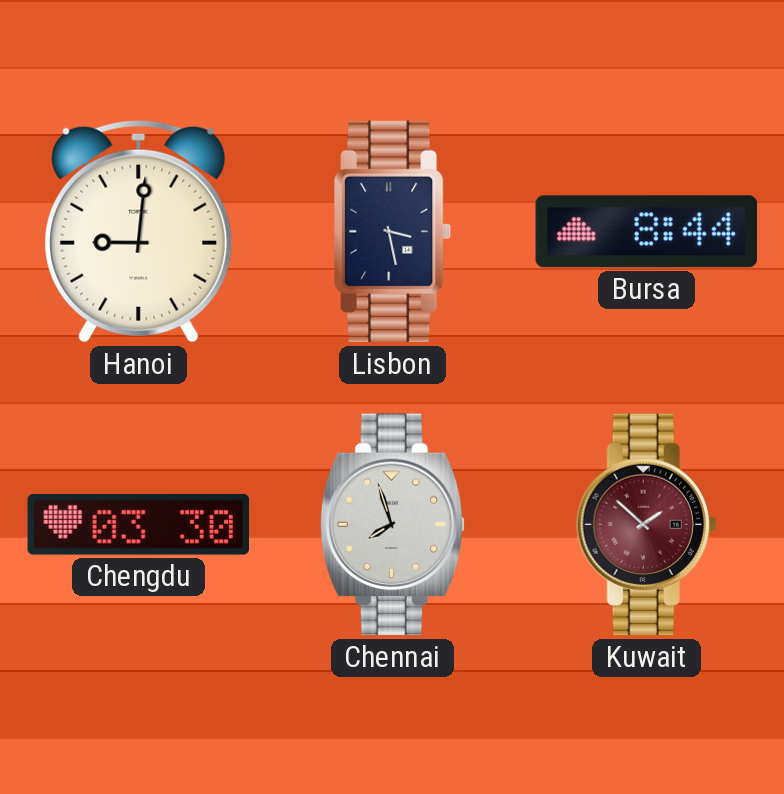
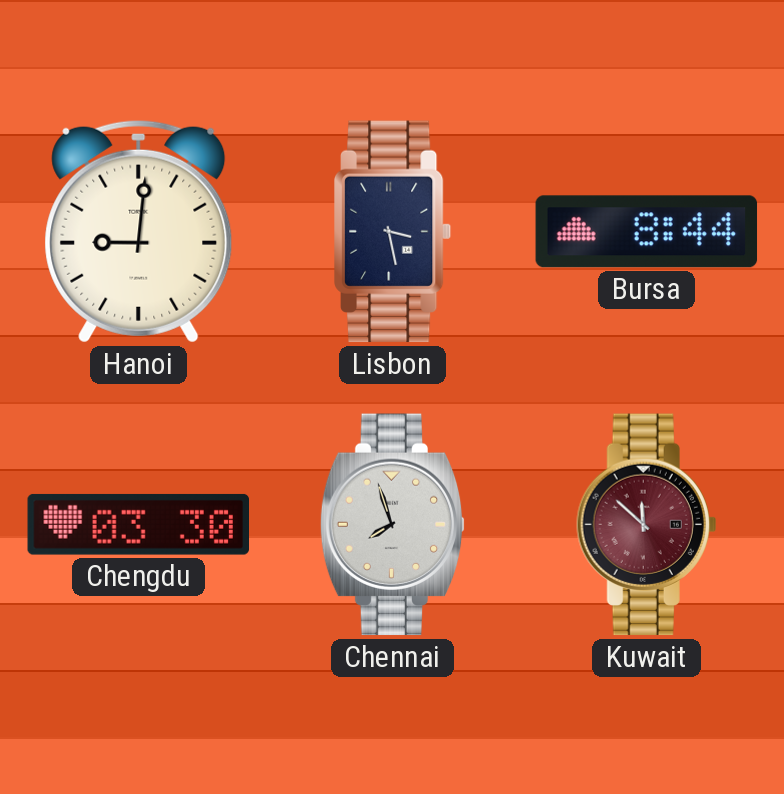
Kuwait: 1:52 -> 11:52 (647, 525)
